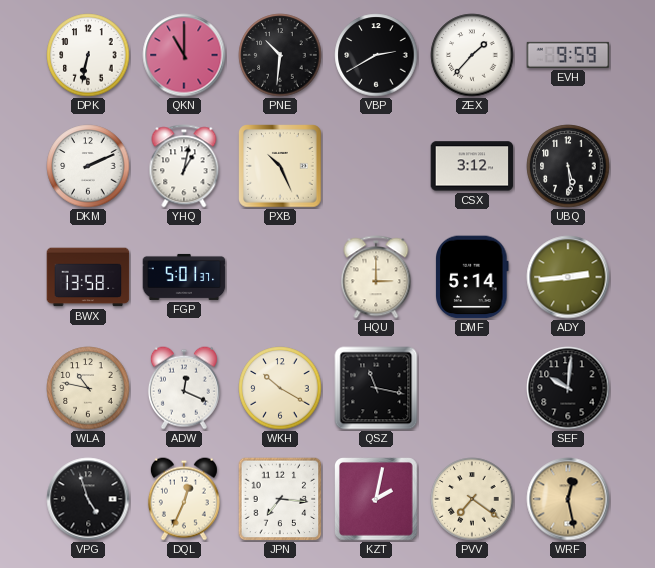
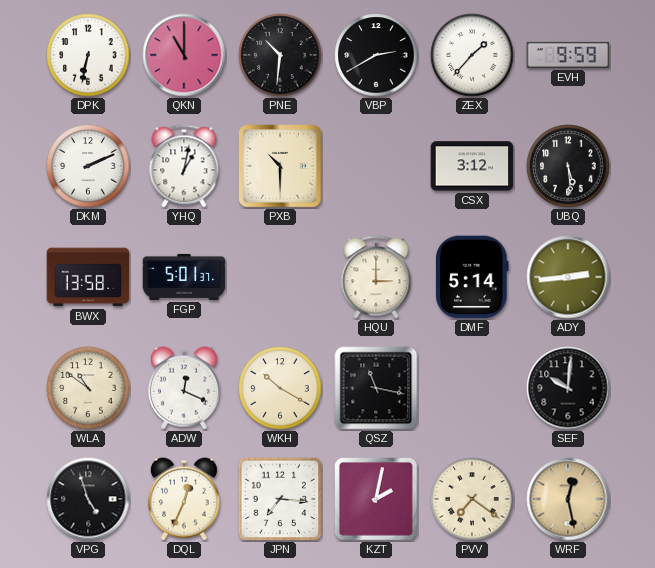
PXB: 10:26 -> 10:30 (280, 166)
WLA: 10:47 -> 10:51 (88, 388)
